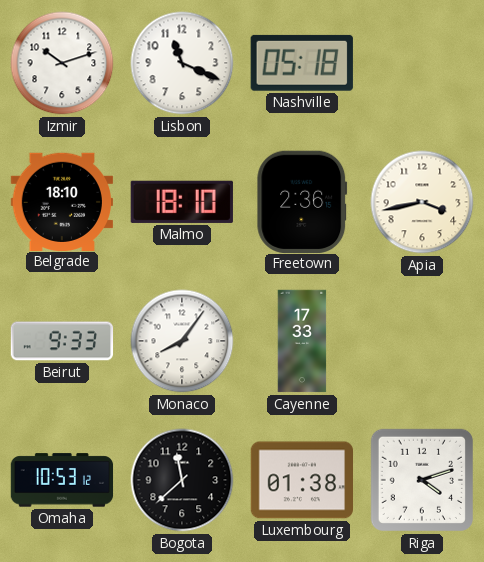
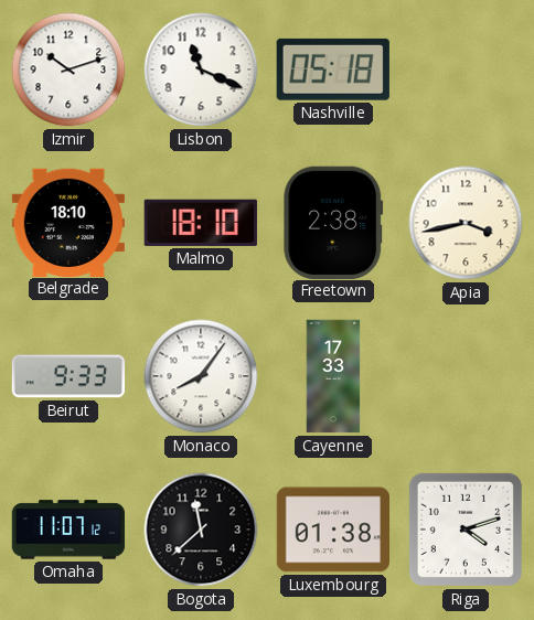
Freetown: 2:36 -> 2:38 (333, 222)
Omaha: 10:53 -> 11:07 (68, 530)
